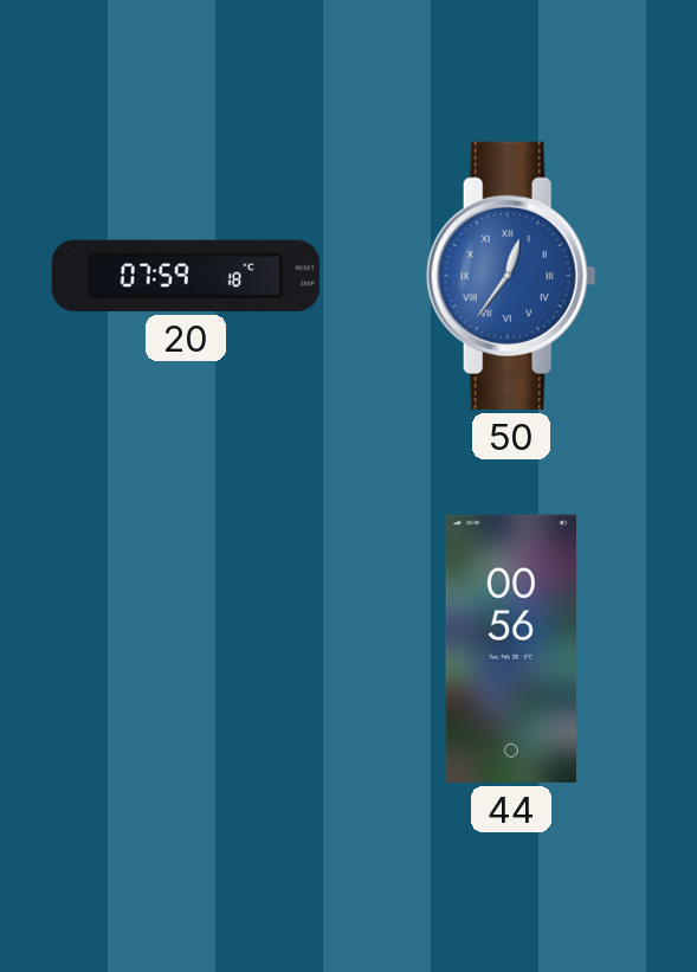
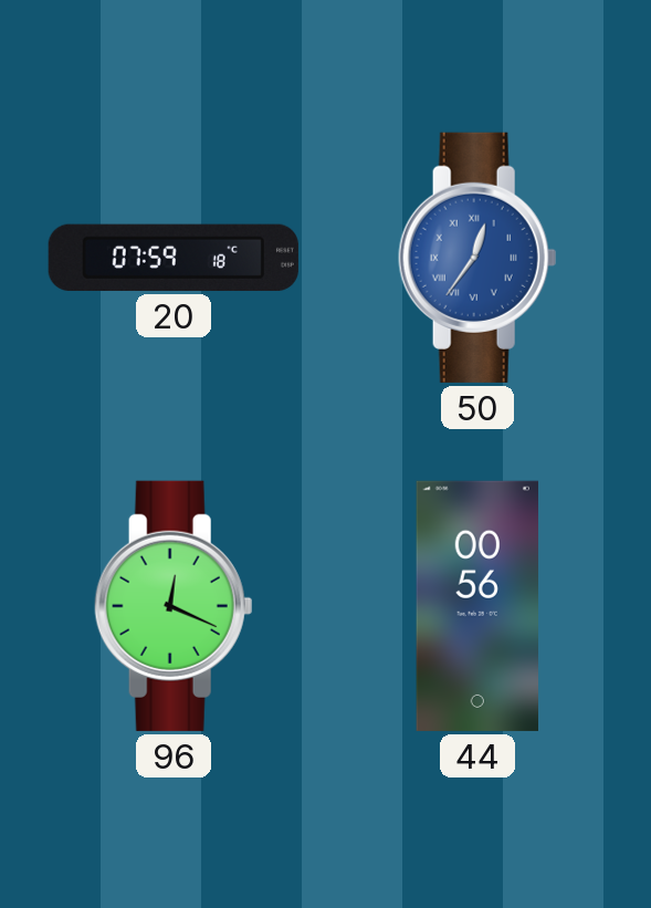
96: none -> 12:19 (174, 606)
